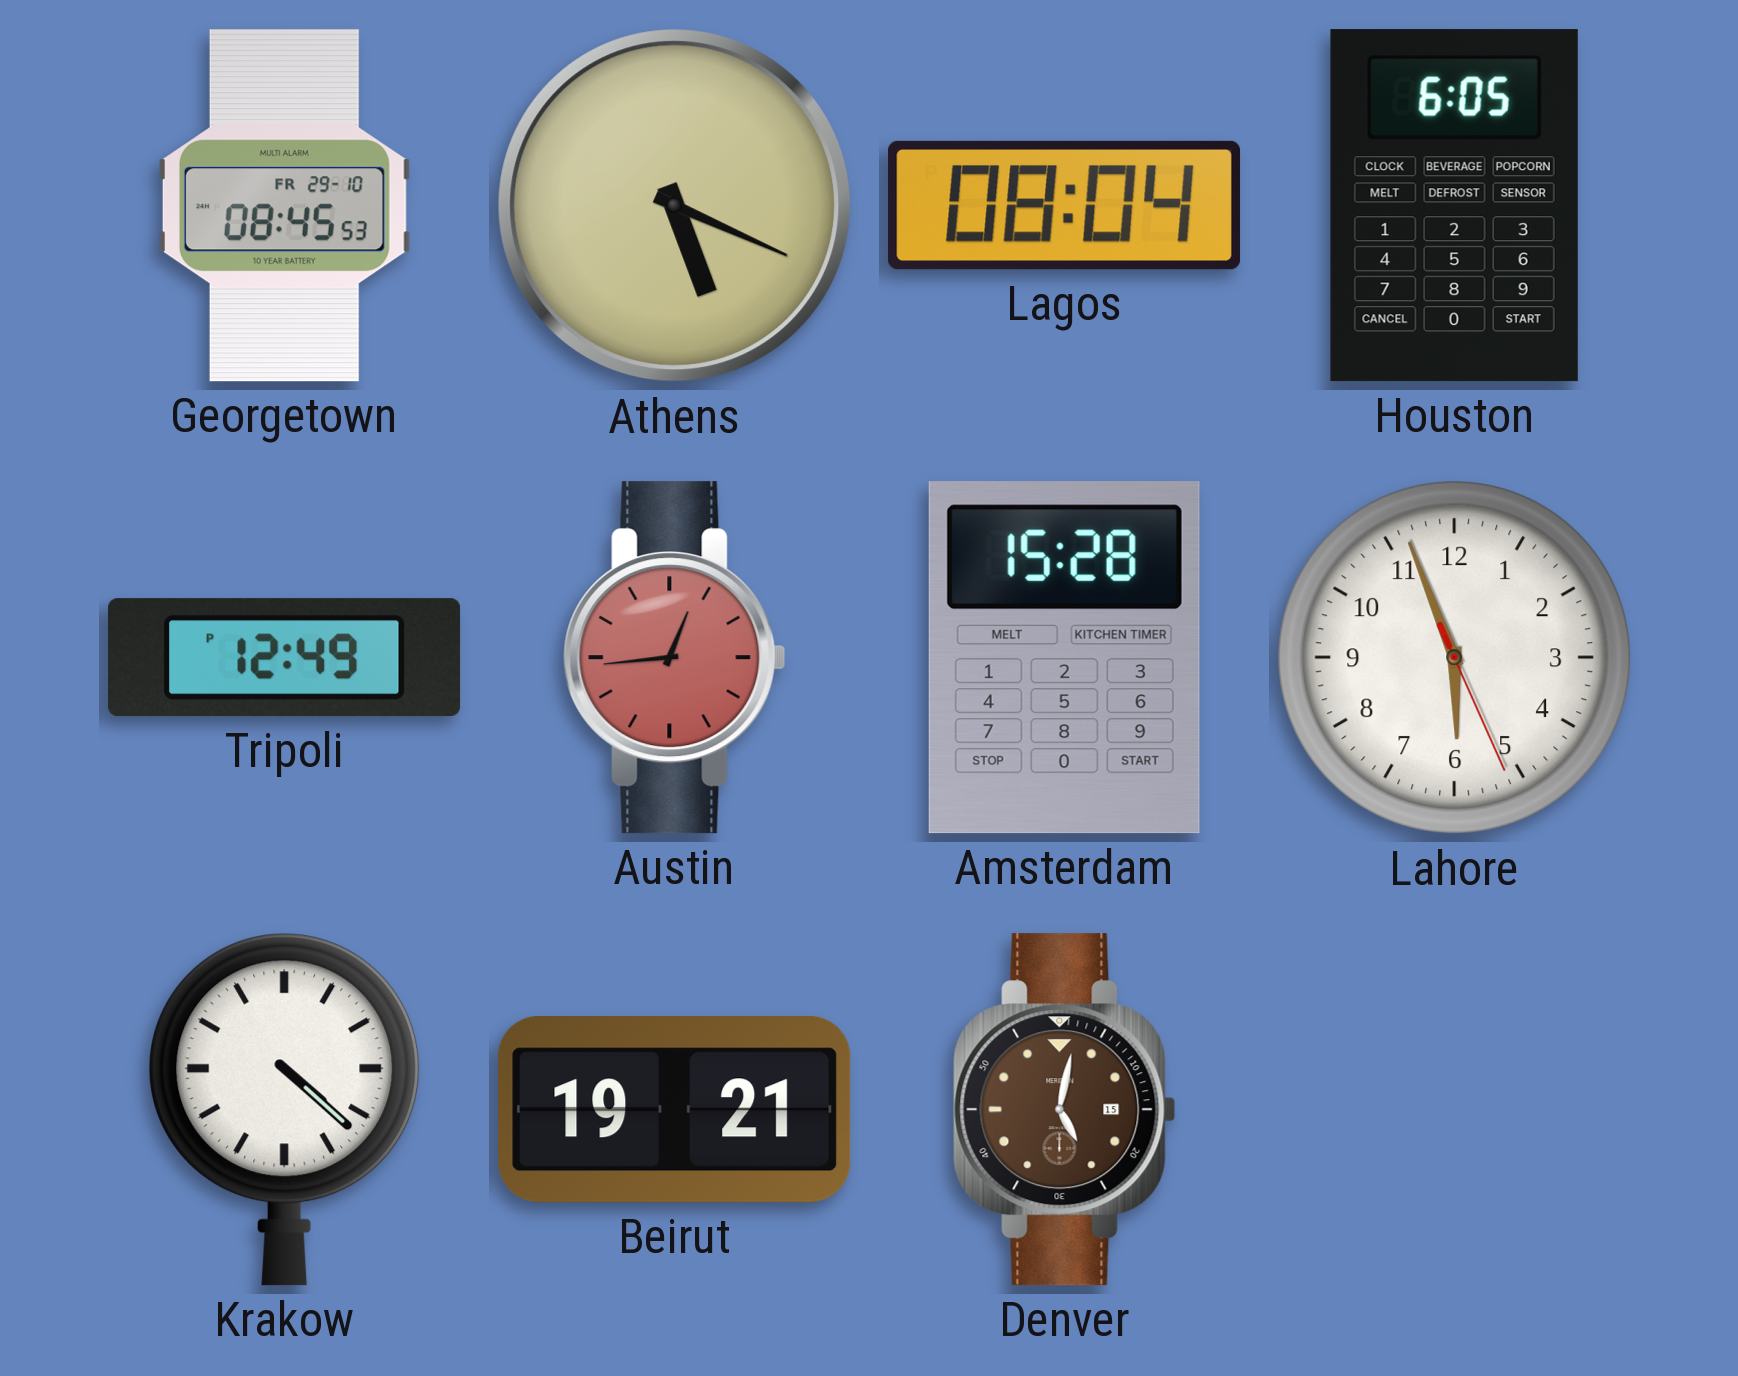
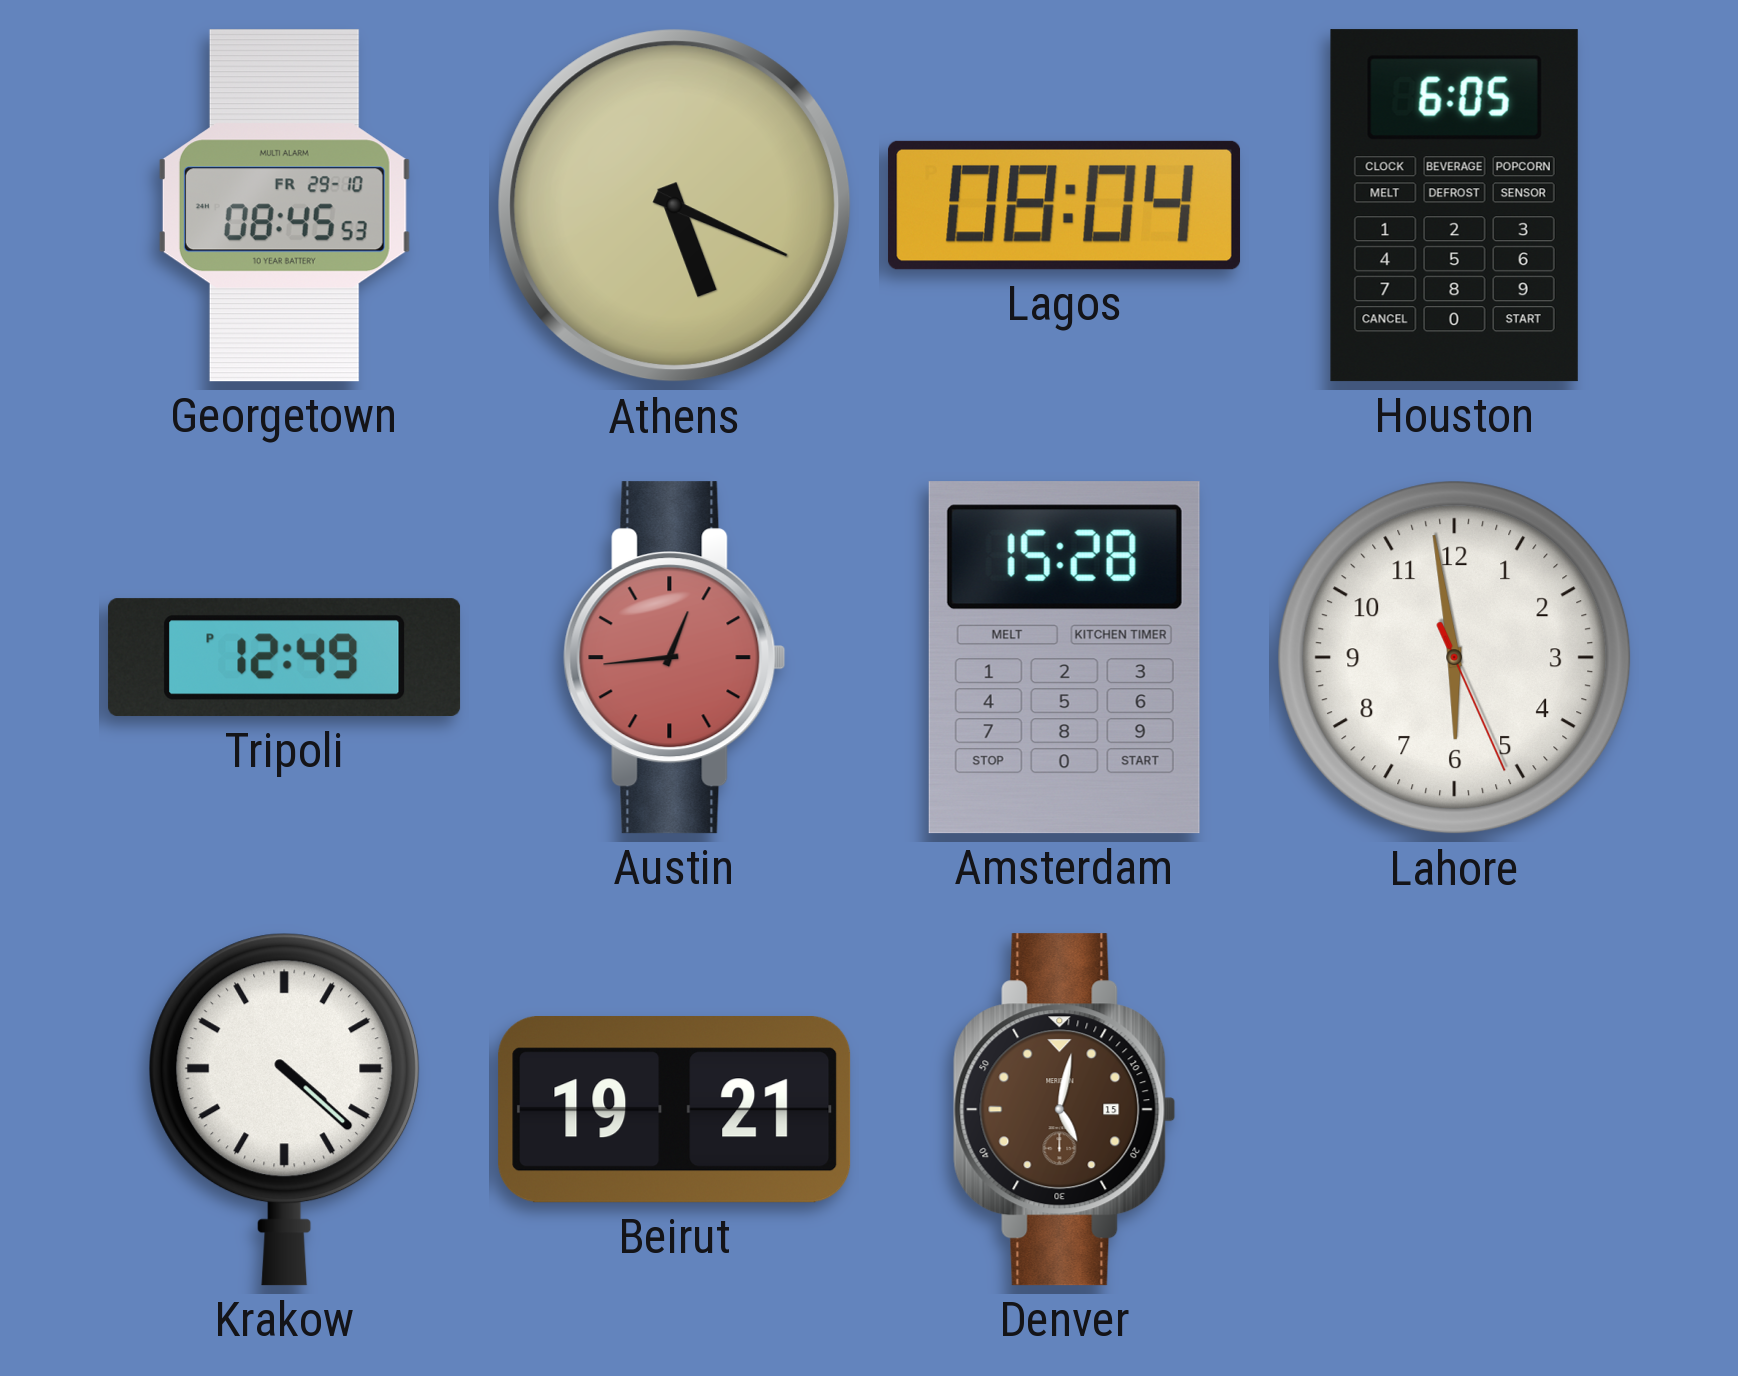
Lahore: 5:56 -> 5:58 (1455, 658)
